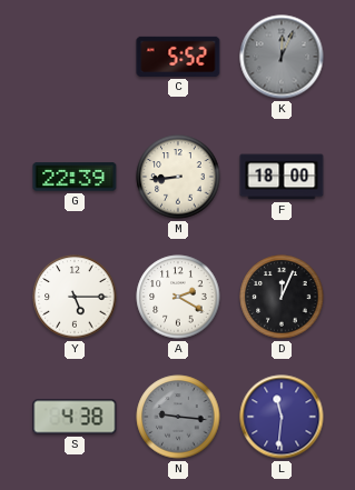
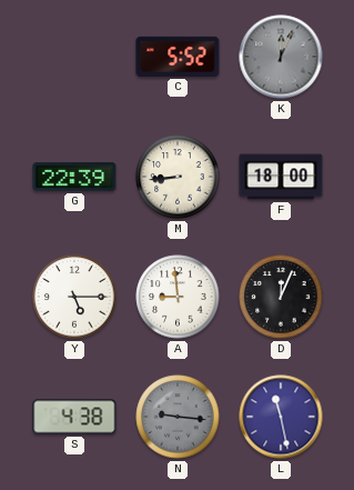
A: 2:20 -> 8:59 (178, 297)
L: 11:31 -> 11:28 (281, 417)
